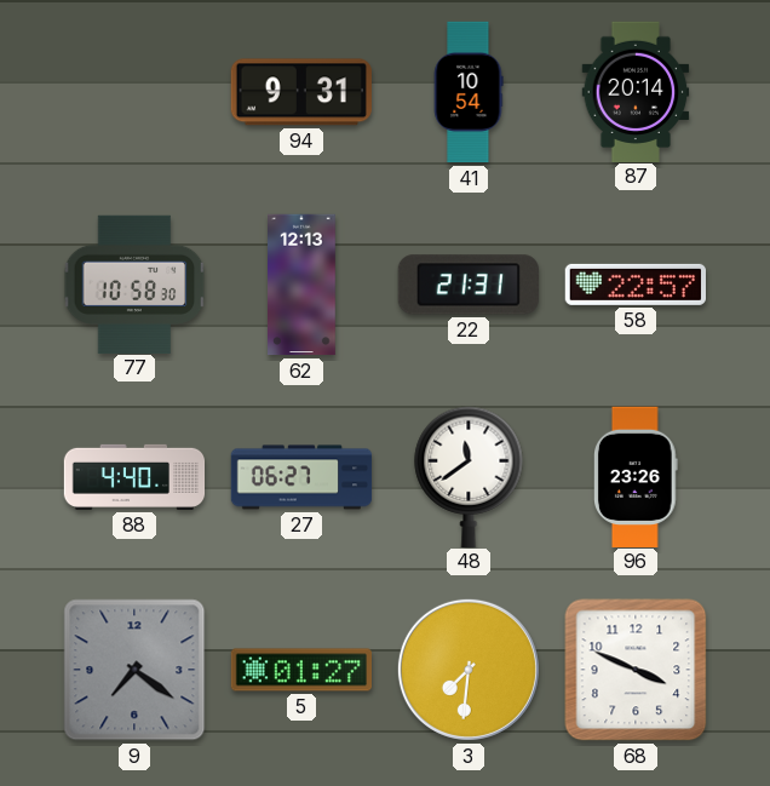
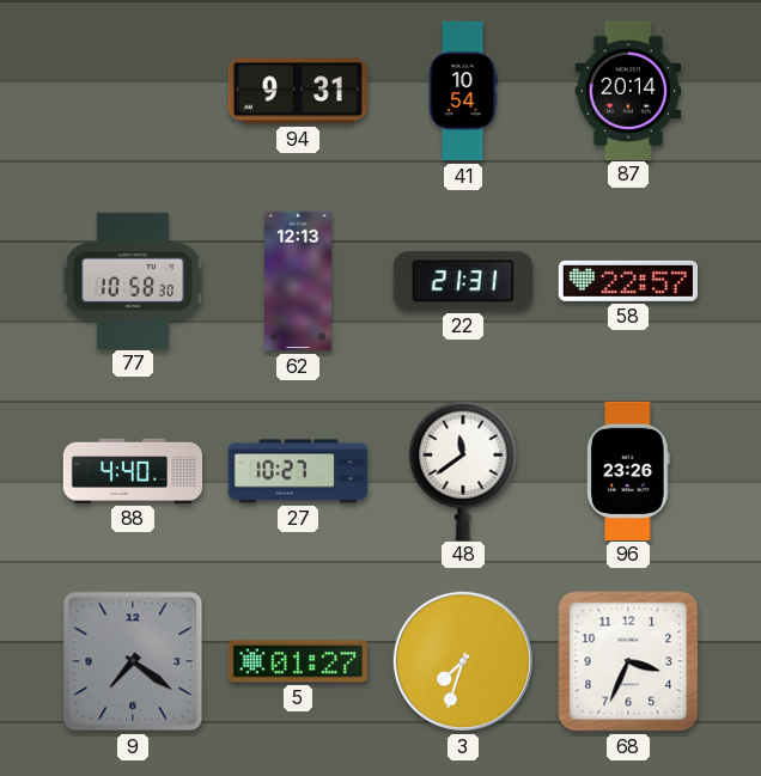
27: 06:27 -> 10:27 (298, 471)
3: 7:31 -> 7:33 (463, 661)
68: 3:49 -> 3:34 (628, 661)
